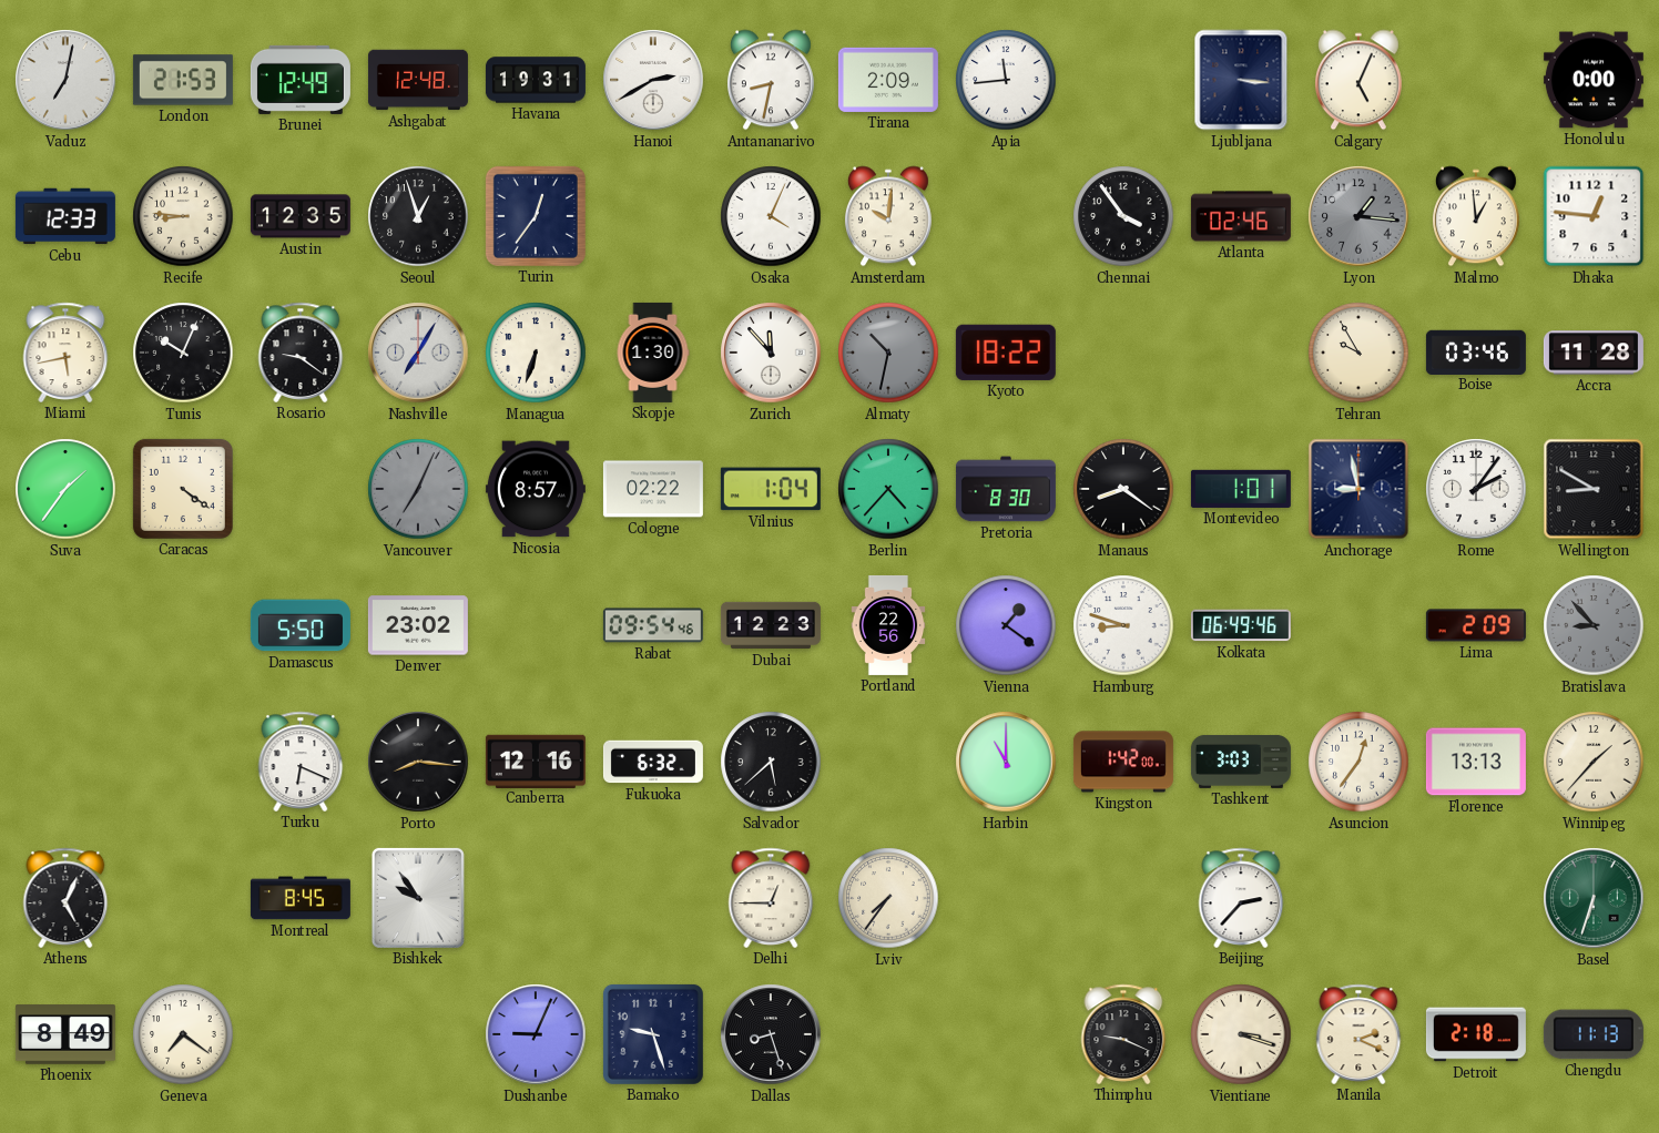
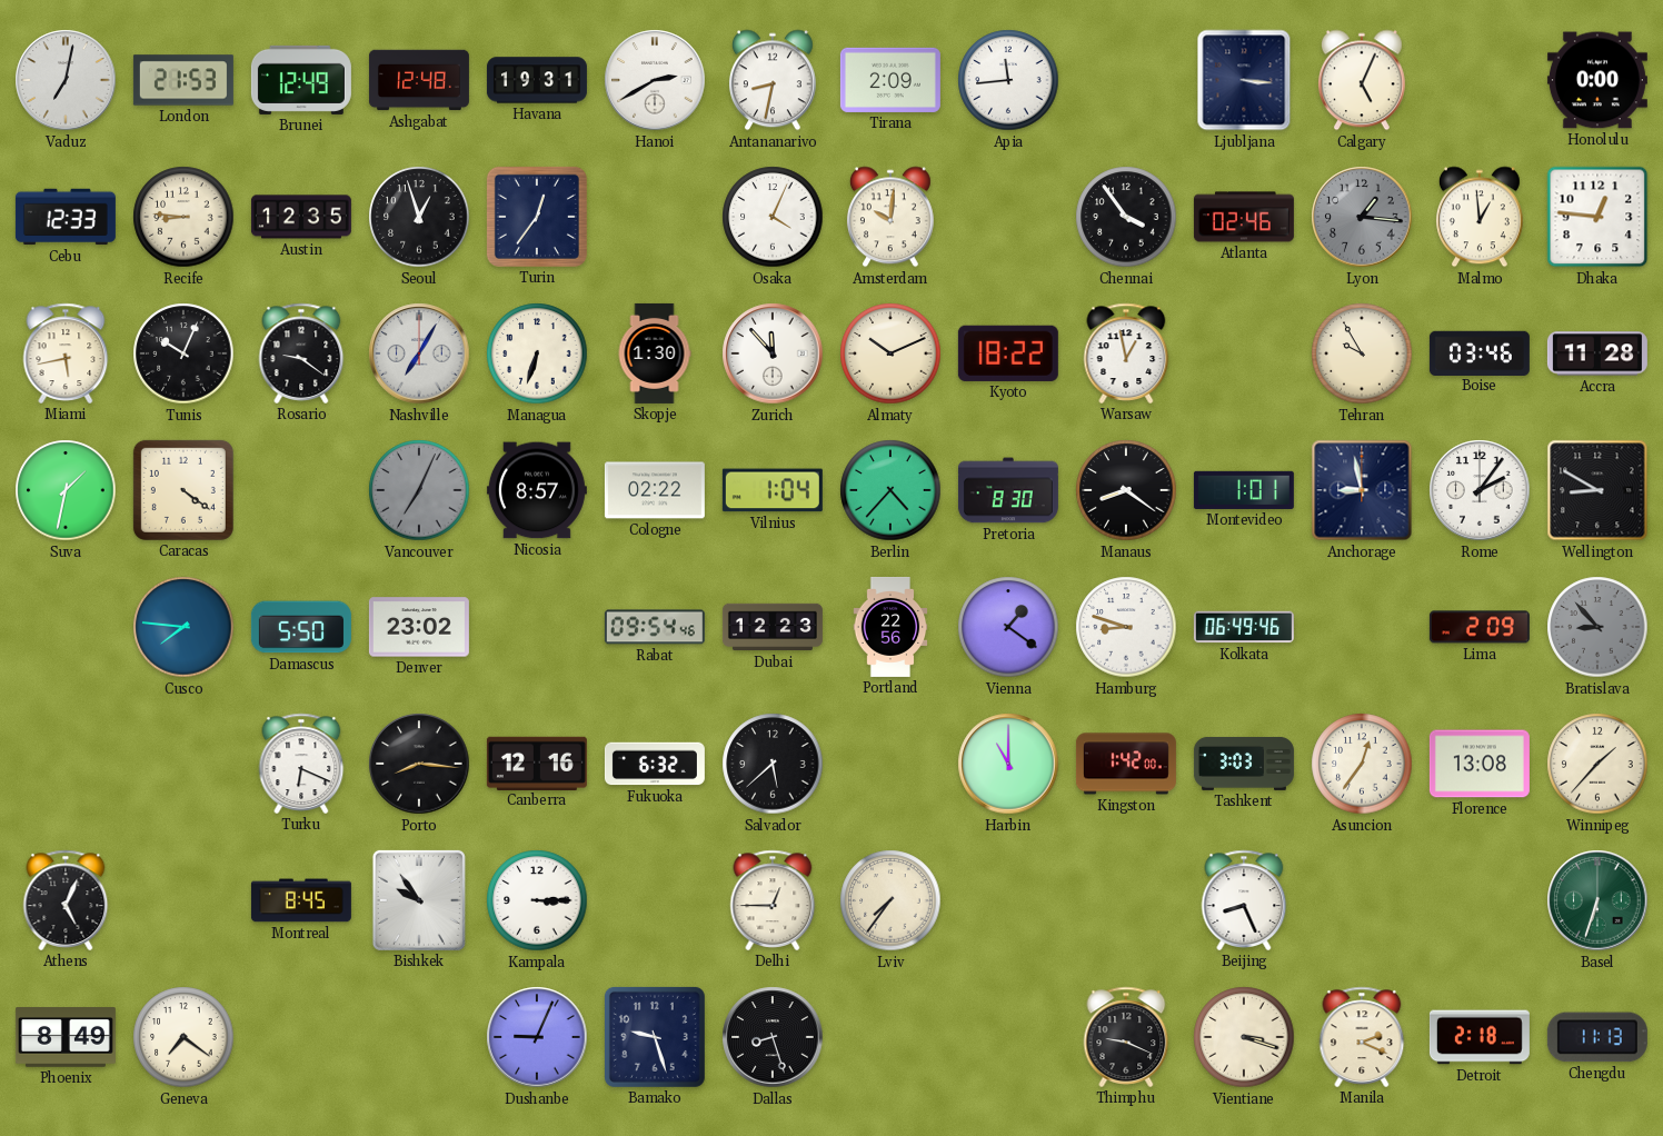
Almaty: 10:32 -> 10:11 (890, 353)
Almaty dial: grey -> cream (890, 353)
Warsaw: none -> 12:58 (1126, 353)
Suva: 1:36 -> 1:32 (66, 490)
Cusco: none -> 7:46 (183, 627)
Florence: 13:13 -> 13:08 (1480, 764)
Kampala: none -> 3:15 (537, 900)
Beijing: 2:37 -> 8:26 (1244, 900)
